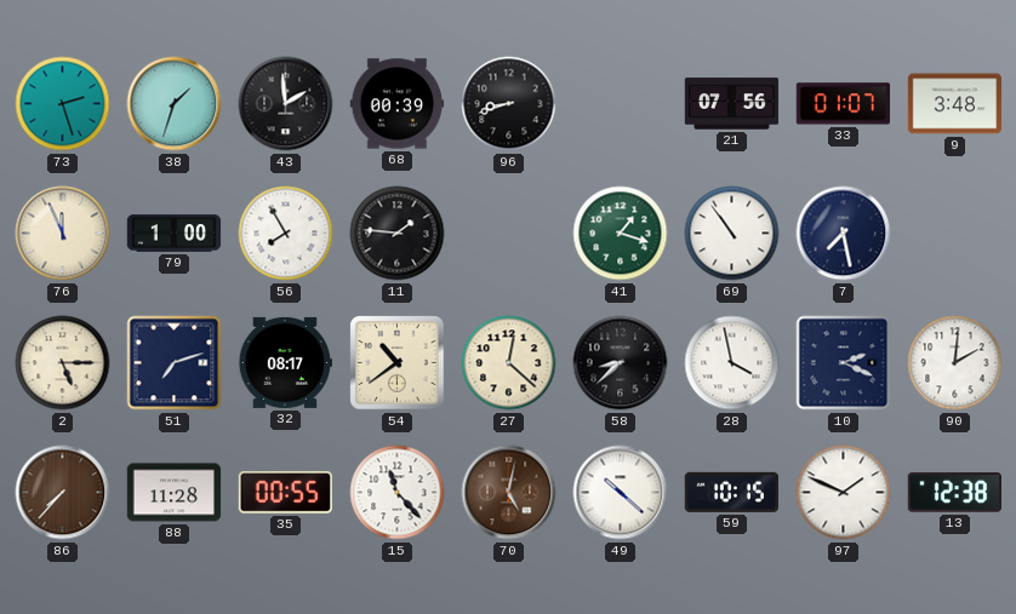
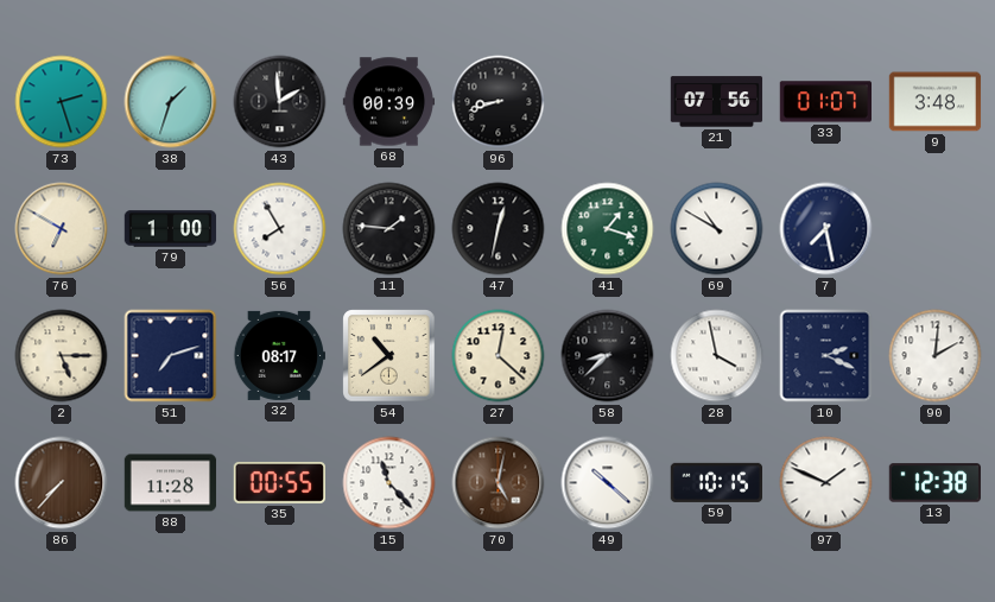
76: 11:56 -> 6:50 (62, 229)
47: none -> 12:32 (499, 229)
69: 10:54 -> 10:50 (717, 229)
